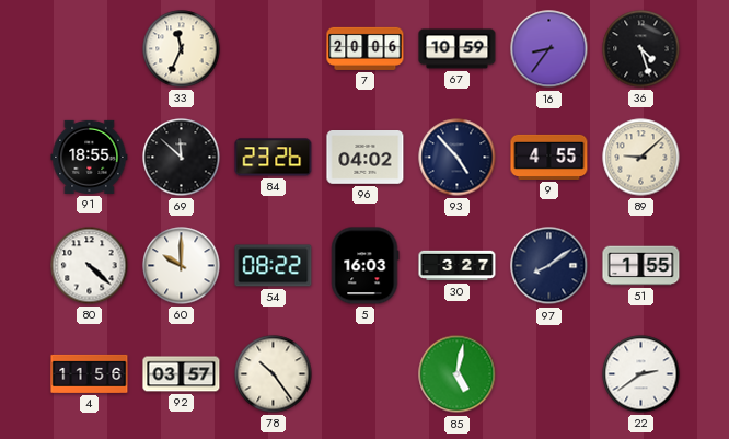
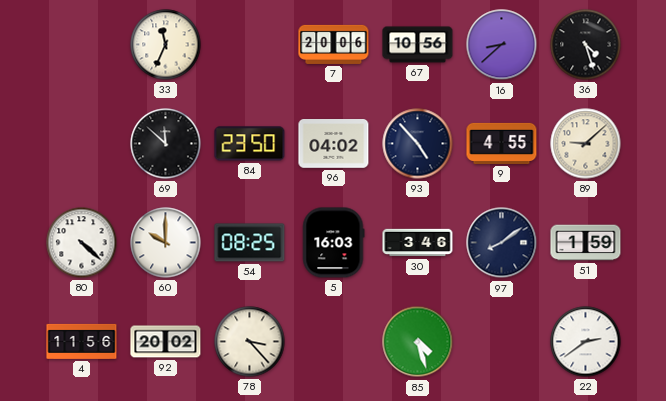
67: 10:59 -> 10:56 (418, 45)
16: 8:36 -> 8:38 (502, 45)
91: 18:55 -> none (90, 157)
84: 23:26 -> 23:50 (250, 144)
54: 08:22 -> 08:25 (250, 243)
30: 3:27 -> 3:46 (418, 243)
51: 1:55 -> 1:59 (586, 243)
92: 03:57 -> 20:02 (166, 342)
78: 10:24 -> 3:23 (250, 342)
85: 5:02 -> 4:27 (418, 342)
